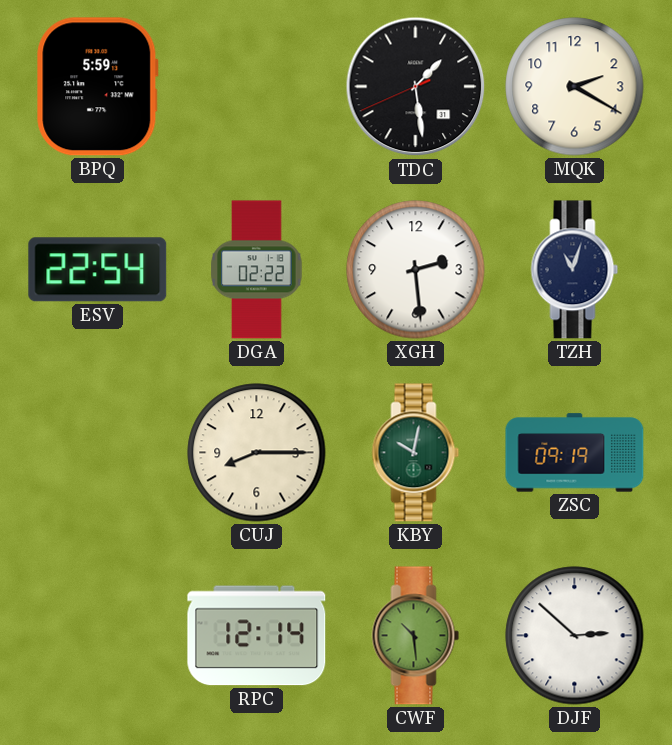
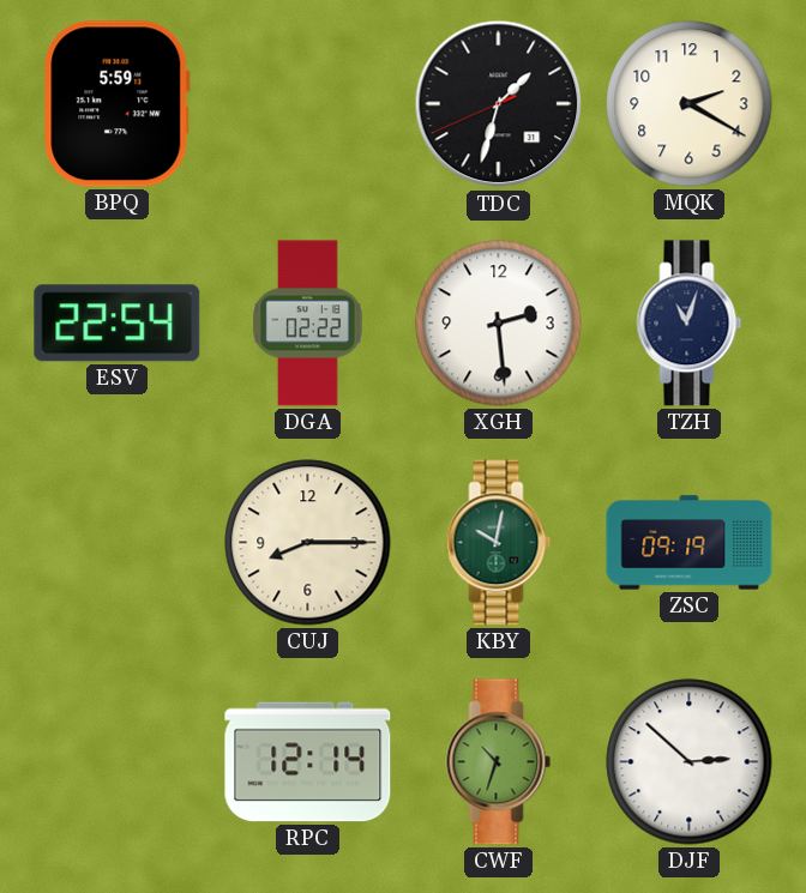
TDC: 1:28 -> 1:32 (499, 104)
CWF: 10:29 -> 10:33 (499, 762)
